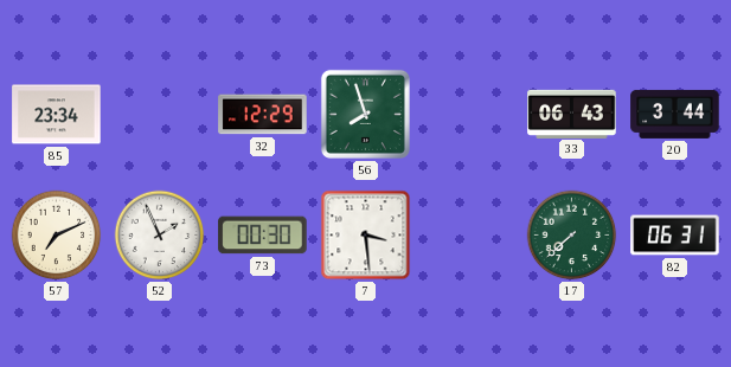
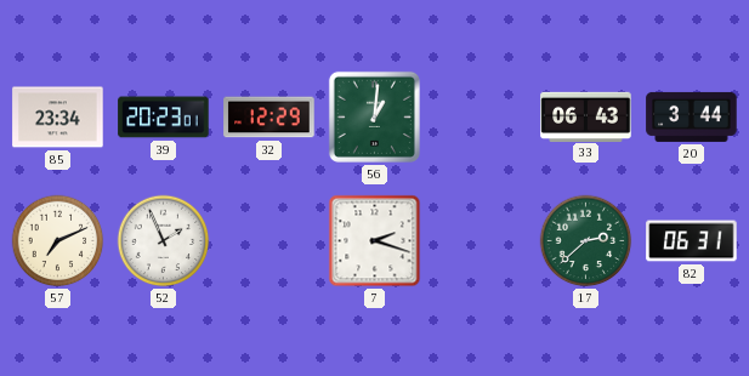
39: none -> 20:23 (164, 118)
56: 7:57 -> 1:01 (374, 116)
73: 00:30 -> none (263, 236)
7: 3:29 -> 2:18 (375, 241)
17: 7:38 -> 2:38 (586, 241)
